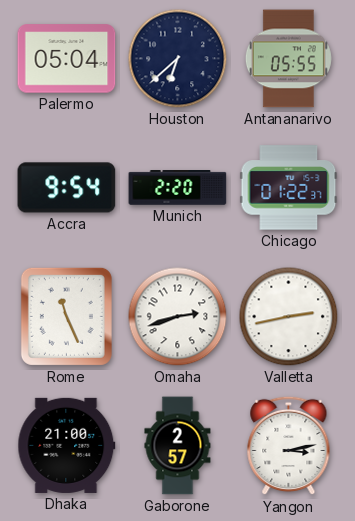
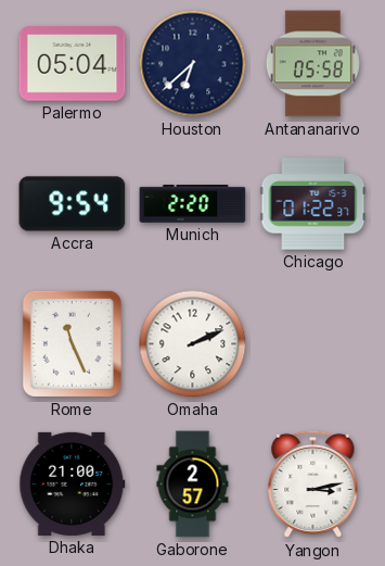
Antananarivo: 05:55 -> 05:58 (312, 64)
Omaha: 2:42 -> 2:11 (193, 344)
Valletta: 2:43 -> none (289, 317)
